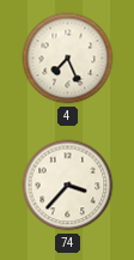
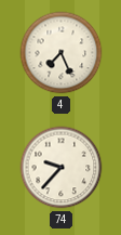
74: 3:37 -> 9:37 (62, 168)
